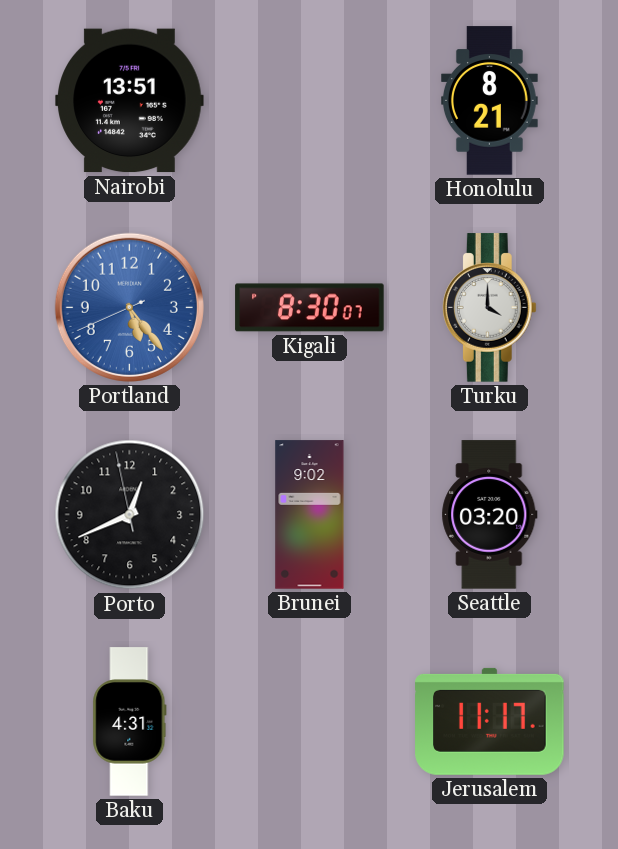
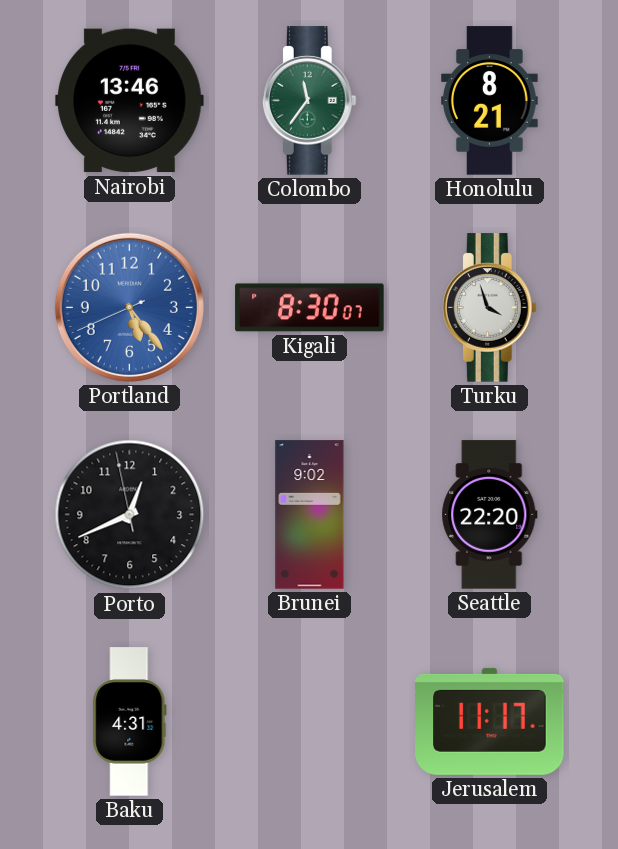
Nairobi: 13:51 -> 13:46 (130, 101)
Colombo: none -> 11:36 (309, 101)
Turku: 4:00 -> 3:57 (489, 308)
Seattle: 03:20 -> 22:20 (490, 515)
